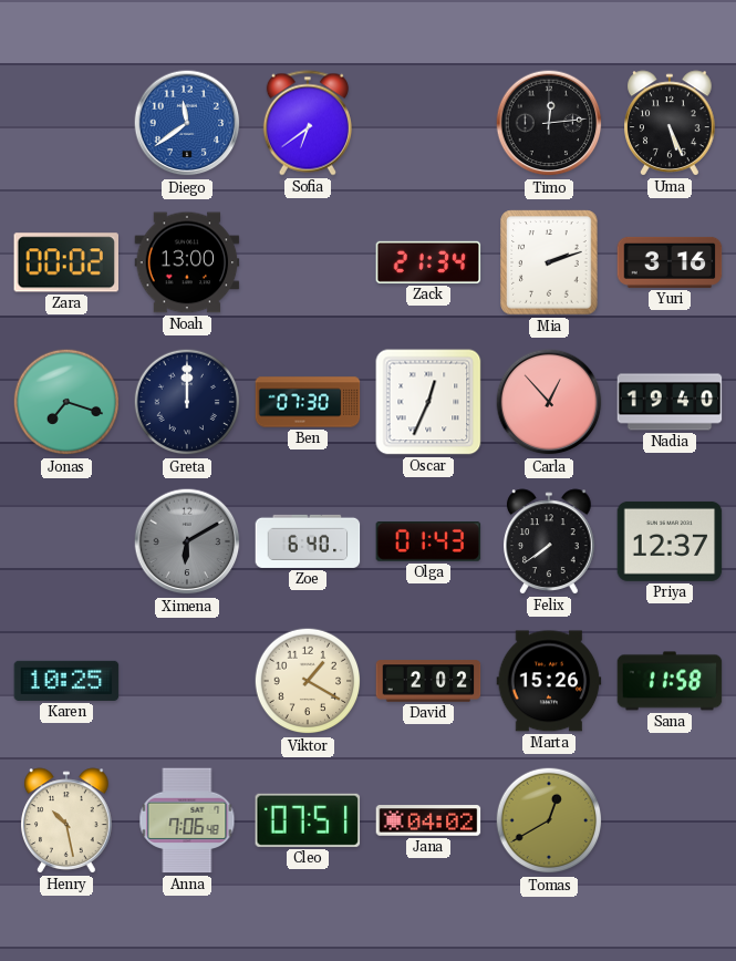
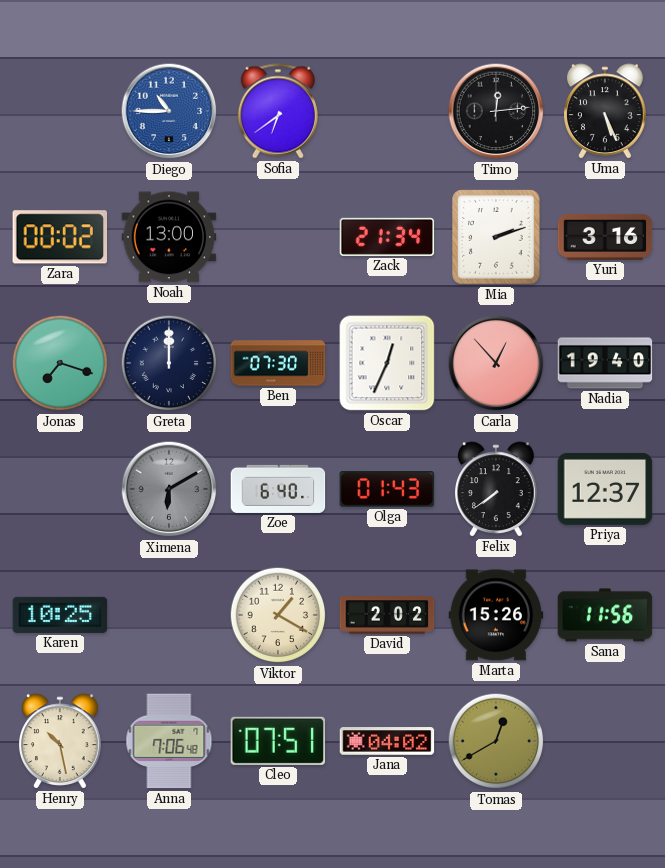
Diego: 11:39 -> 10:45 (169, 111)
Sana: 11:58 -> 11:56 (605, 615)
